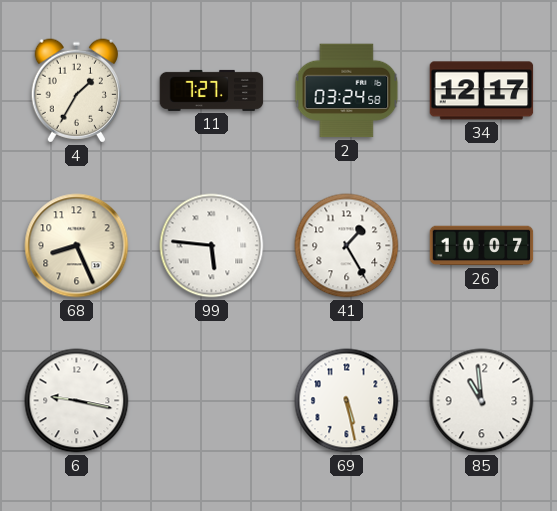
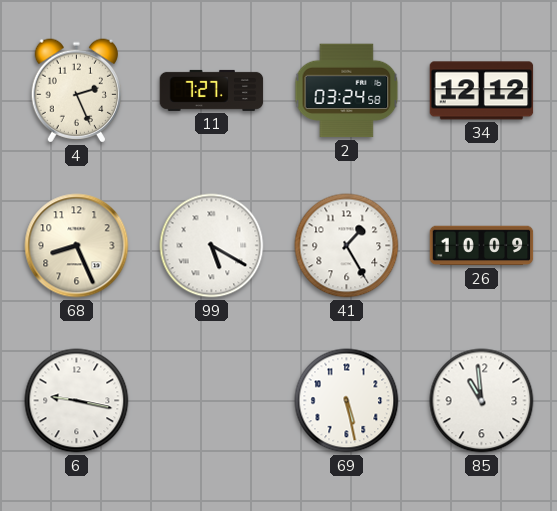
4: 1:35 -> 2:26 (76, 91)
34: 12:17 -> 12:12 (482, 91)
99: 5:46 -> 5:20 (212, 246)
26: 10:07 -> 10:09 (482, 246)
